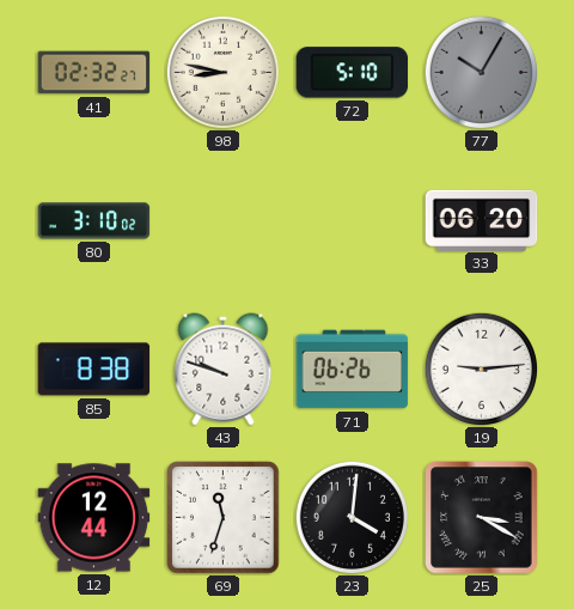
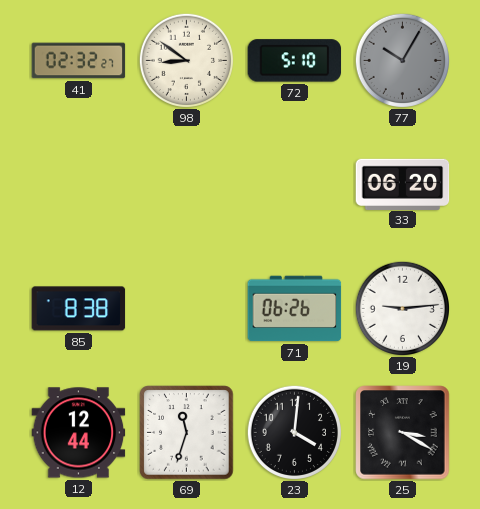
98: 8:47 -> 8:51 (186, 60)
80: 3:10 -> none (94, 221)
43: 9:48 -> none (224, 370)
